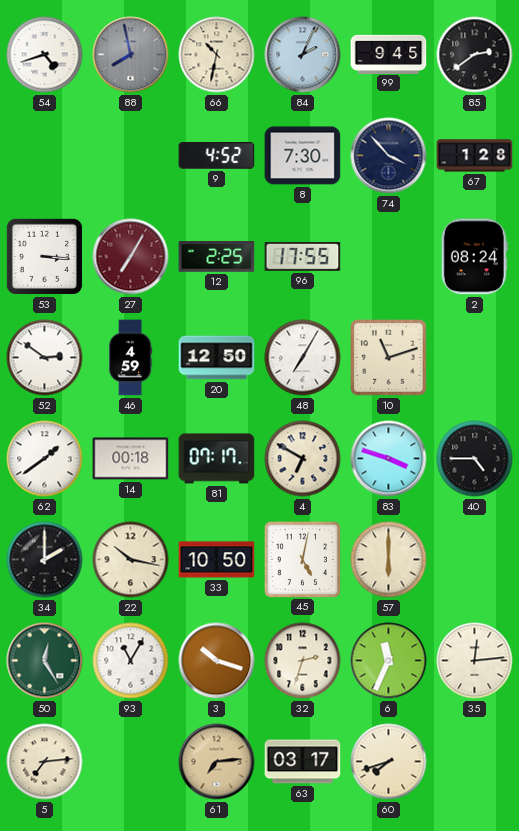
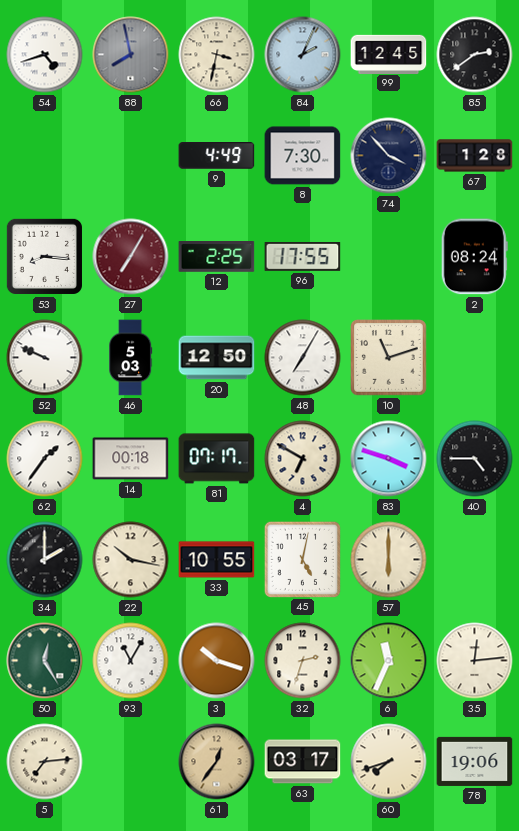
66: 10:32 -> 3:32 (217, 55)
99: 9:45 -> 12:45 (389, 54)
9: 4:52 -> 4:49 (217, 156)
53: 3:16 -> 8:16 (44, 256)
52: 2:51 -> 9:49 (45, 358)
46: 4:59 -> 5:03 (131, 358)
62: 1:39 -> 1:36 (45, 459)
33: 10:50 -> 10:55 (217, 560)
61: 7:14 -> 12:36 (217, 762)
78: none -> 19:06 (475, 761)
